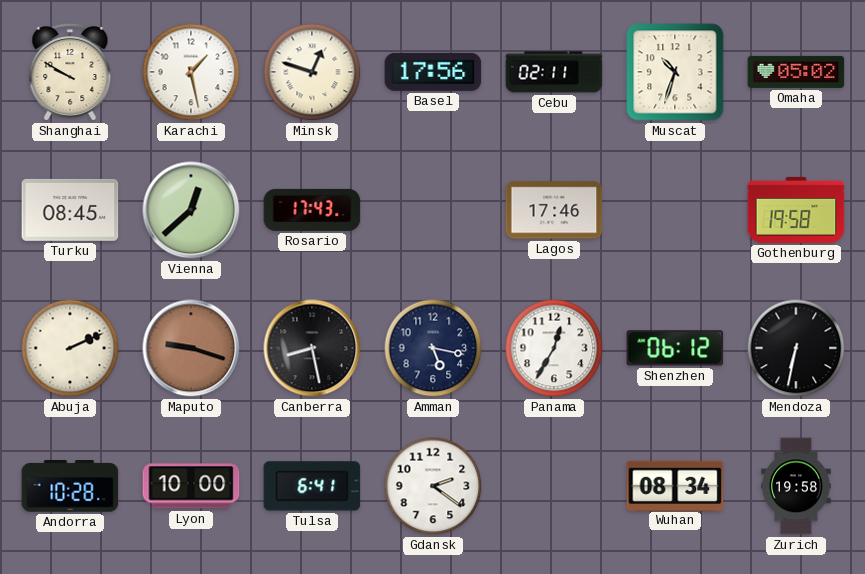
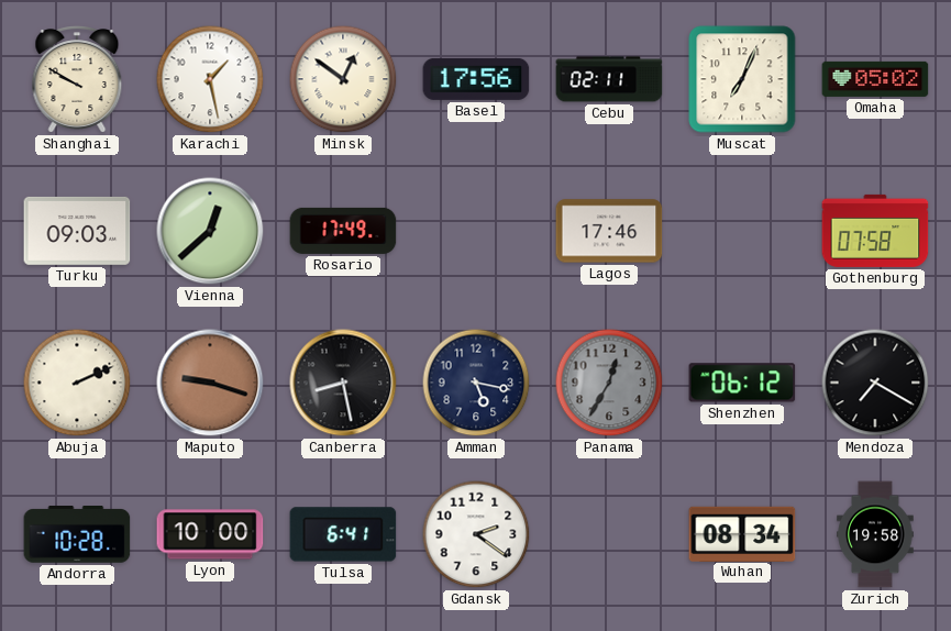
Minsk: 12:48 -> 12:51 (343, 79)
Muscat: 10:33 -> 7:04 (742, 79)
Turku: 08:45 -> 09:03 (77, 231)
Rosario: 17:43 -> 17:49 (343, 231)
Gothenburg: 19:58 -> 07:58 (875, 231)
Panama dial: white -> grey (609, 383)
Mendoza: 6:32 -> 7:20 (875, 383)
